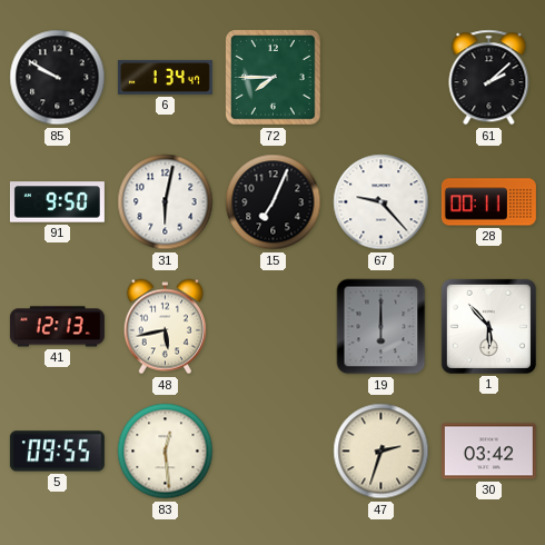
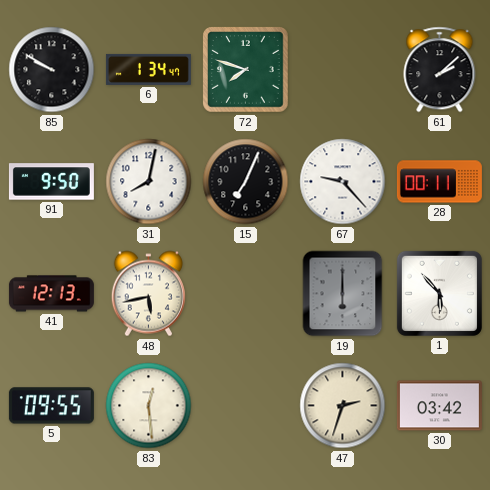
72: 7:45 -> 7:48 (246, 70)
31: 6:02 -> 8:02 (149, 182)
